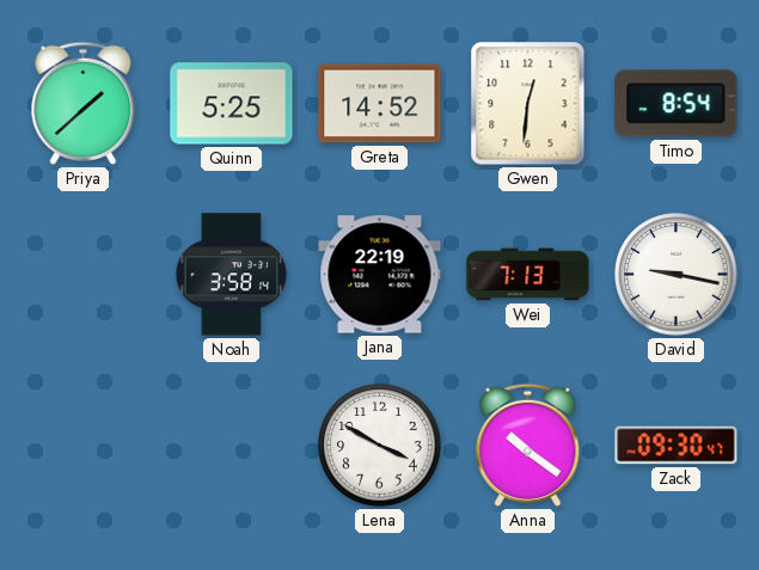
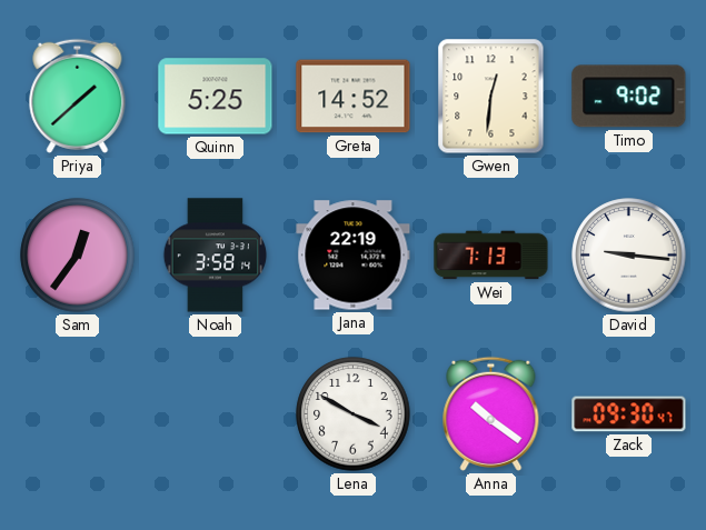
Timo: 8:54 -> 9:02 (629, 97)
Sam: none -> 12:36 (78, 256)
David: 9:17 -> 9:16 (629, 256)
